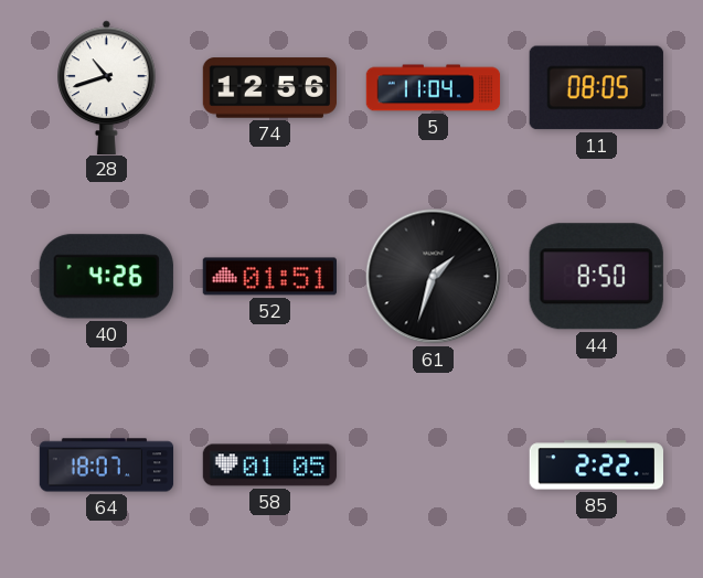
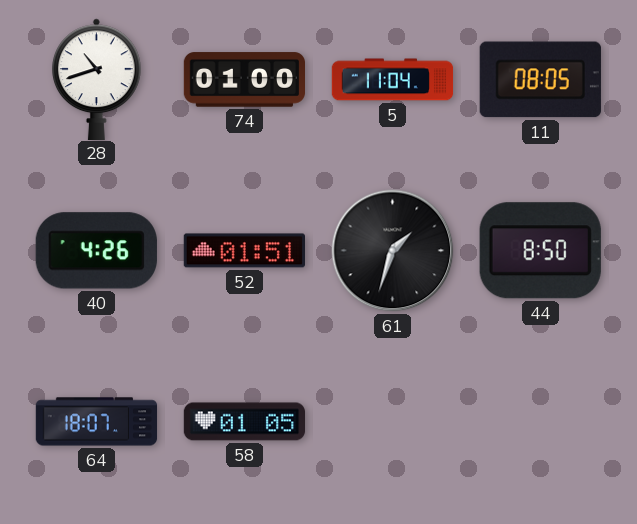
74: 12:56 -> 01:00 (245, 80)
85: 2:22 -> none (596, 465)
